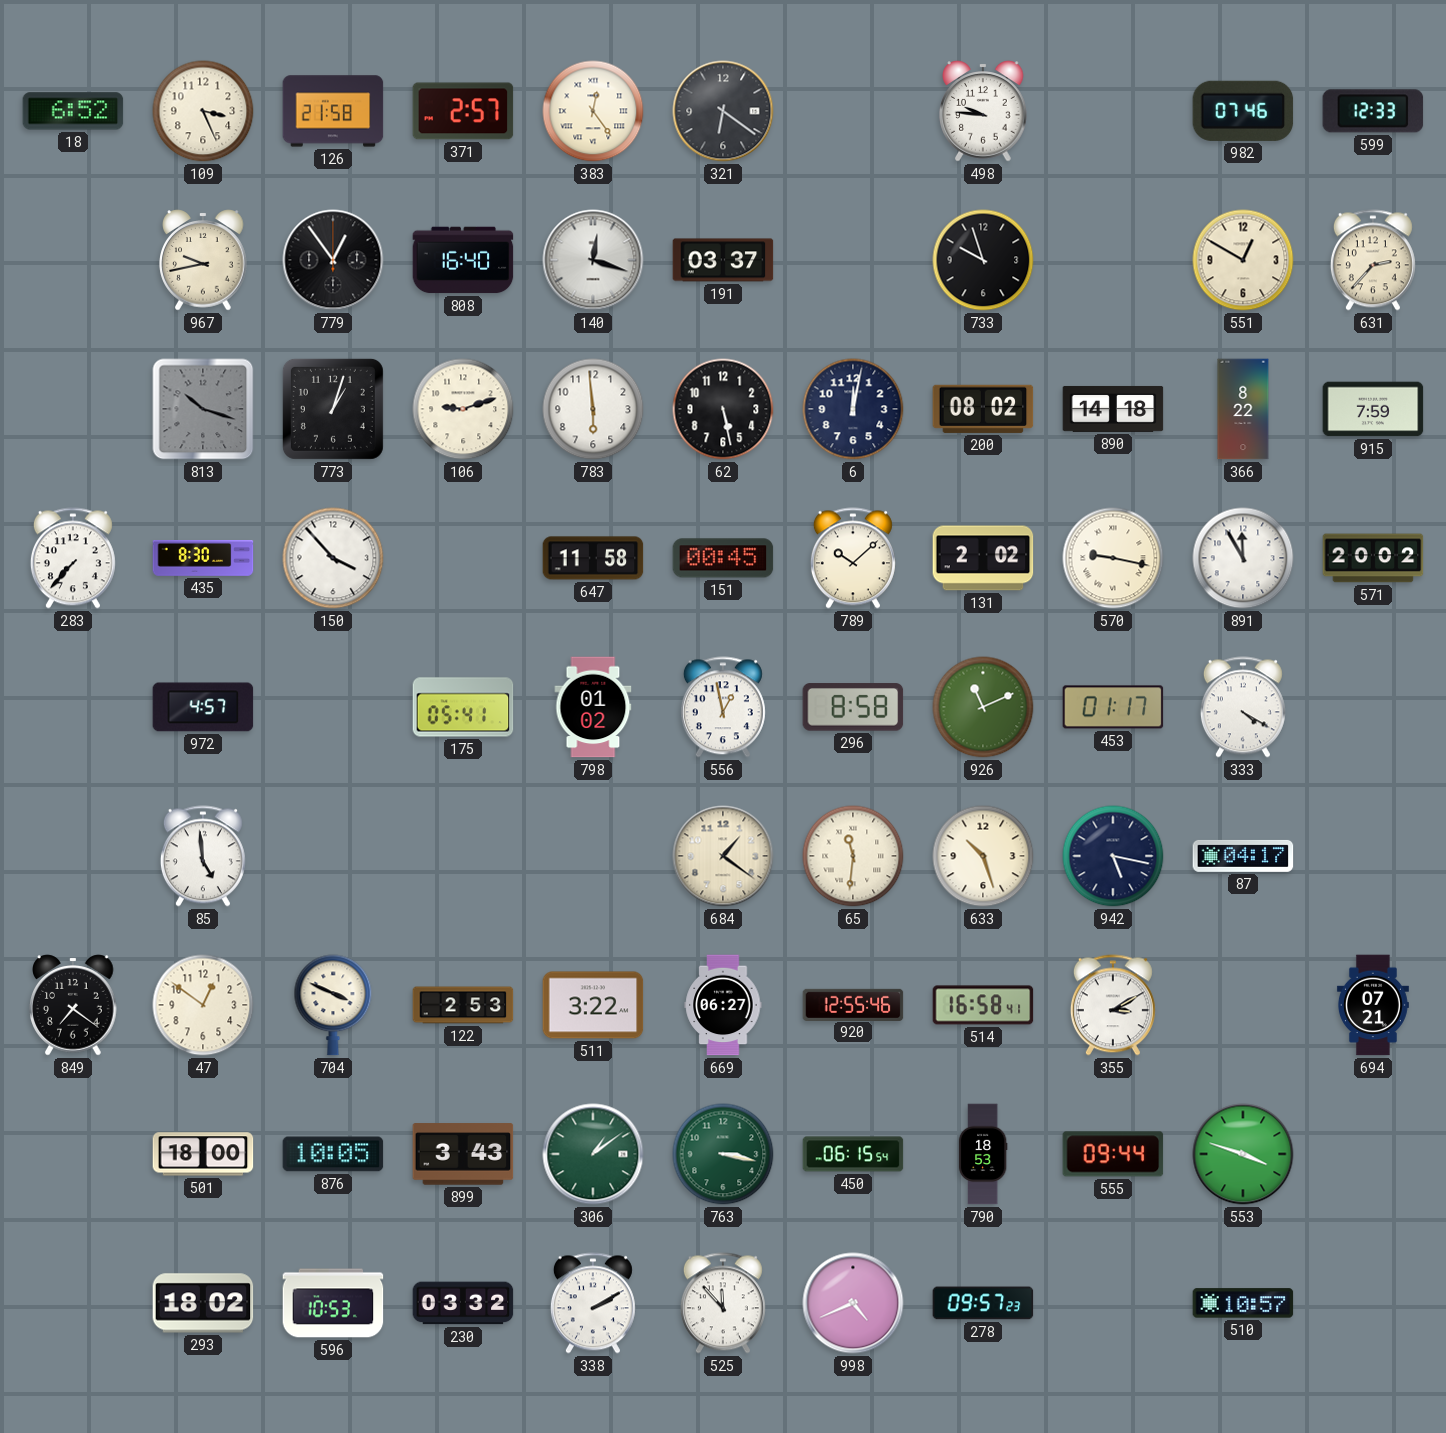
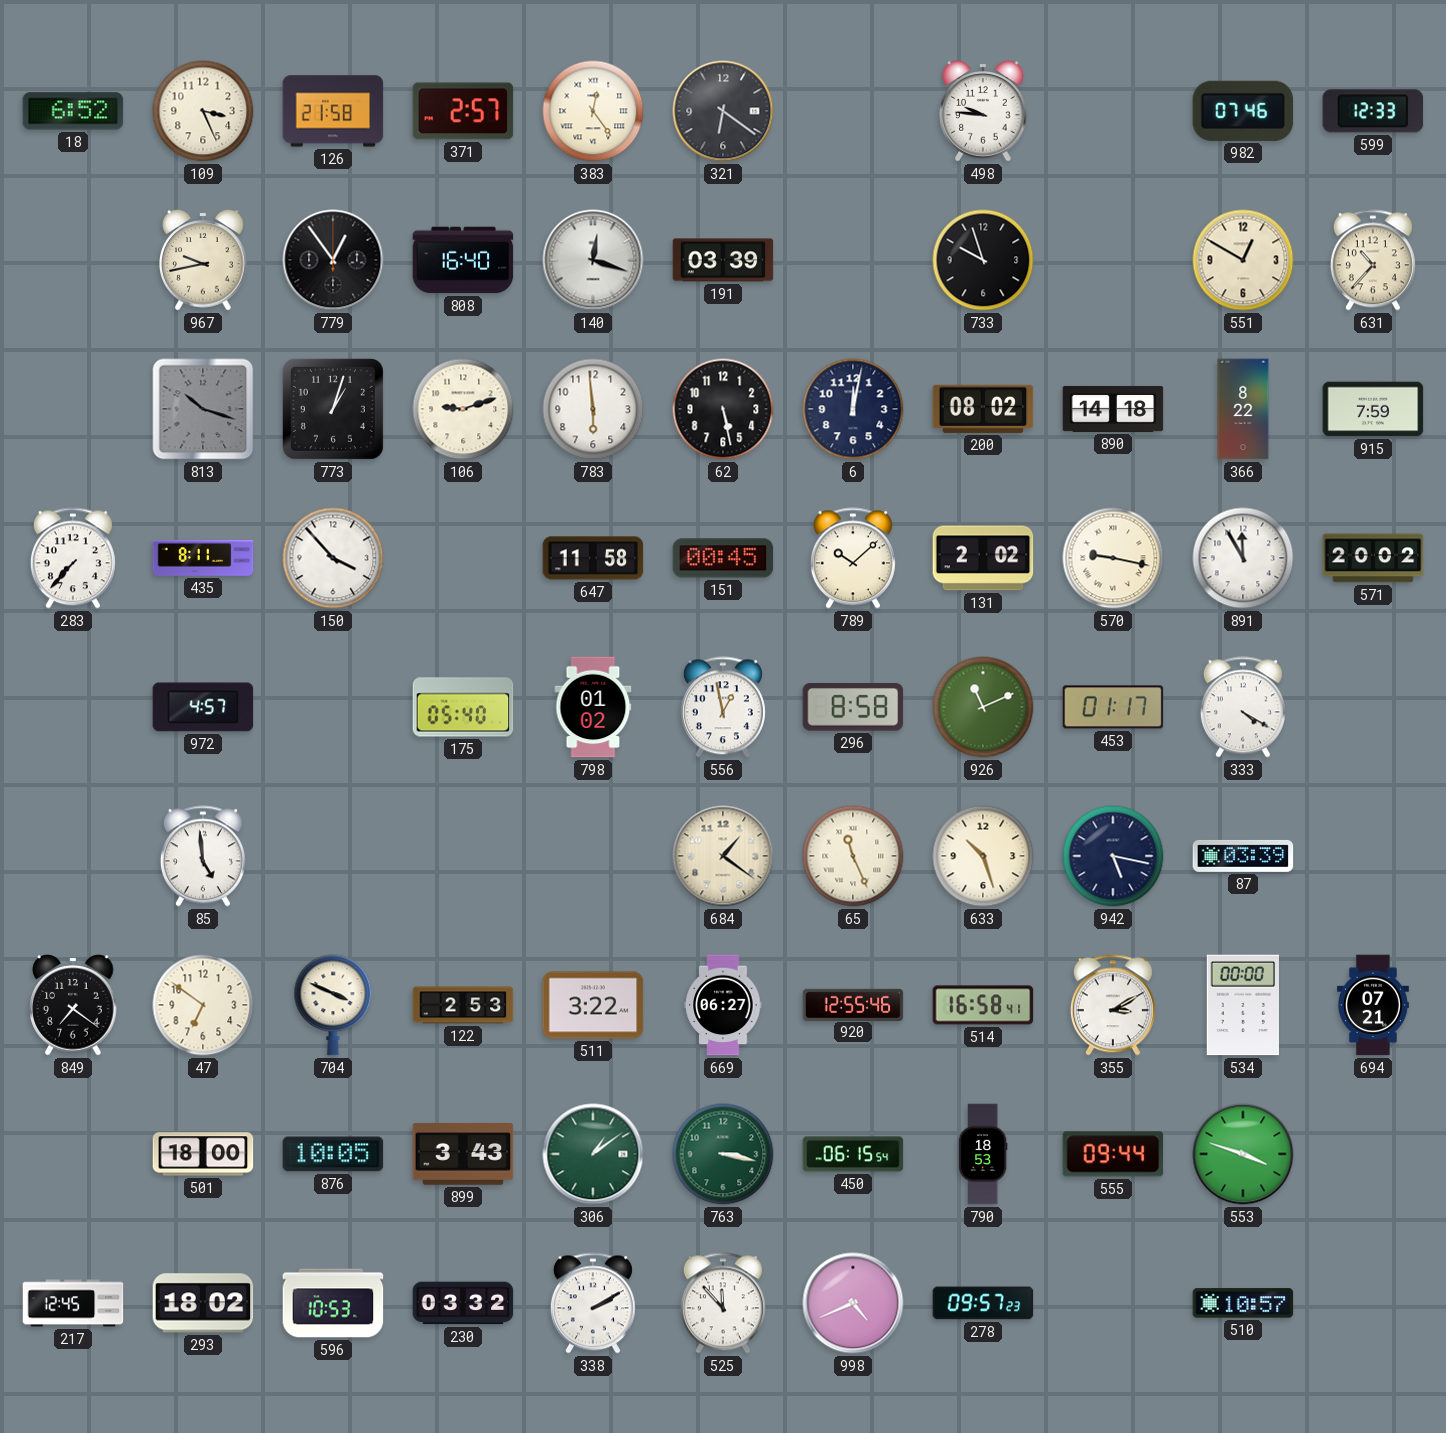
191: 03:37 -> 03:39 (723, 260)
631: 2:37 -> 10:37 (1373, 260)
435: 8:30 -> 8:11 (203, 559)
175: 05:41 -> 05:40 (463, 707)
65: 11:31 -> 11:26 (853, 856)
87: 04:17 -> 03:39 (1243, 856)
47: 12:51 -> 6:51 (203, 1005)
534: none -> 00:00 (1243, 1005)
217: none -> 12:45 (73, 1303)
